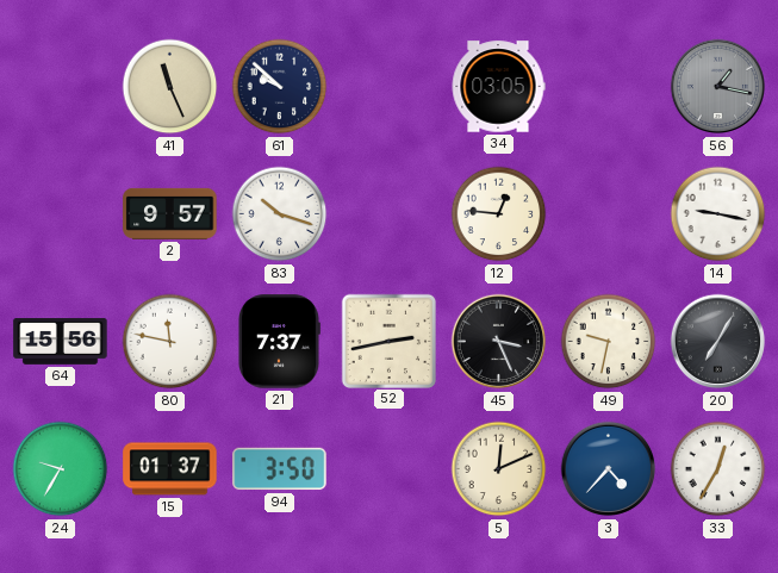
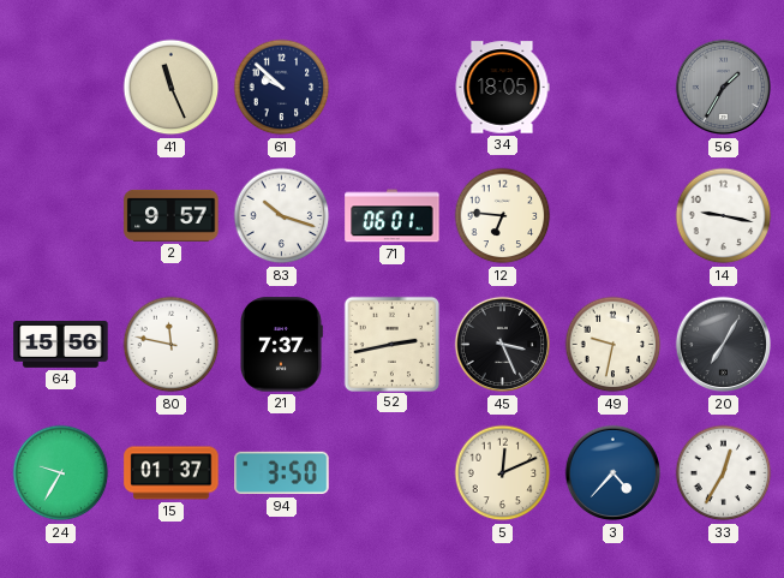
34: 03:05 -> 18:05 (502, 88)
56: 1:17 -> 1:35 (724, 88)
71: none -> 06:01 (393, 216)
12: 12:46 -> 6:46 (503, 216)
